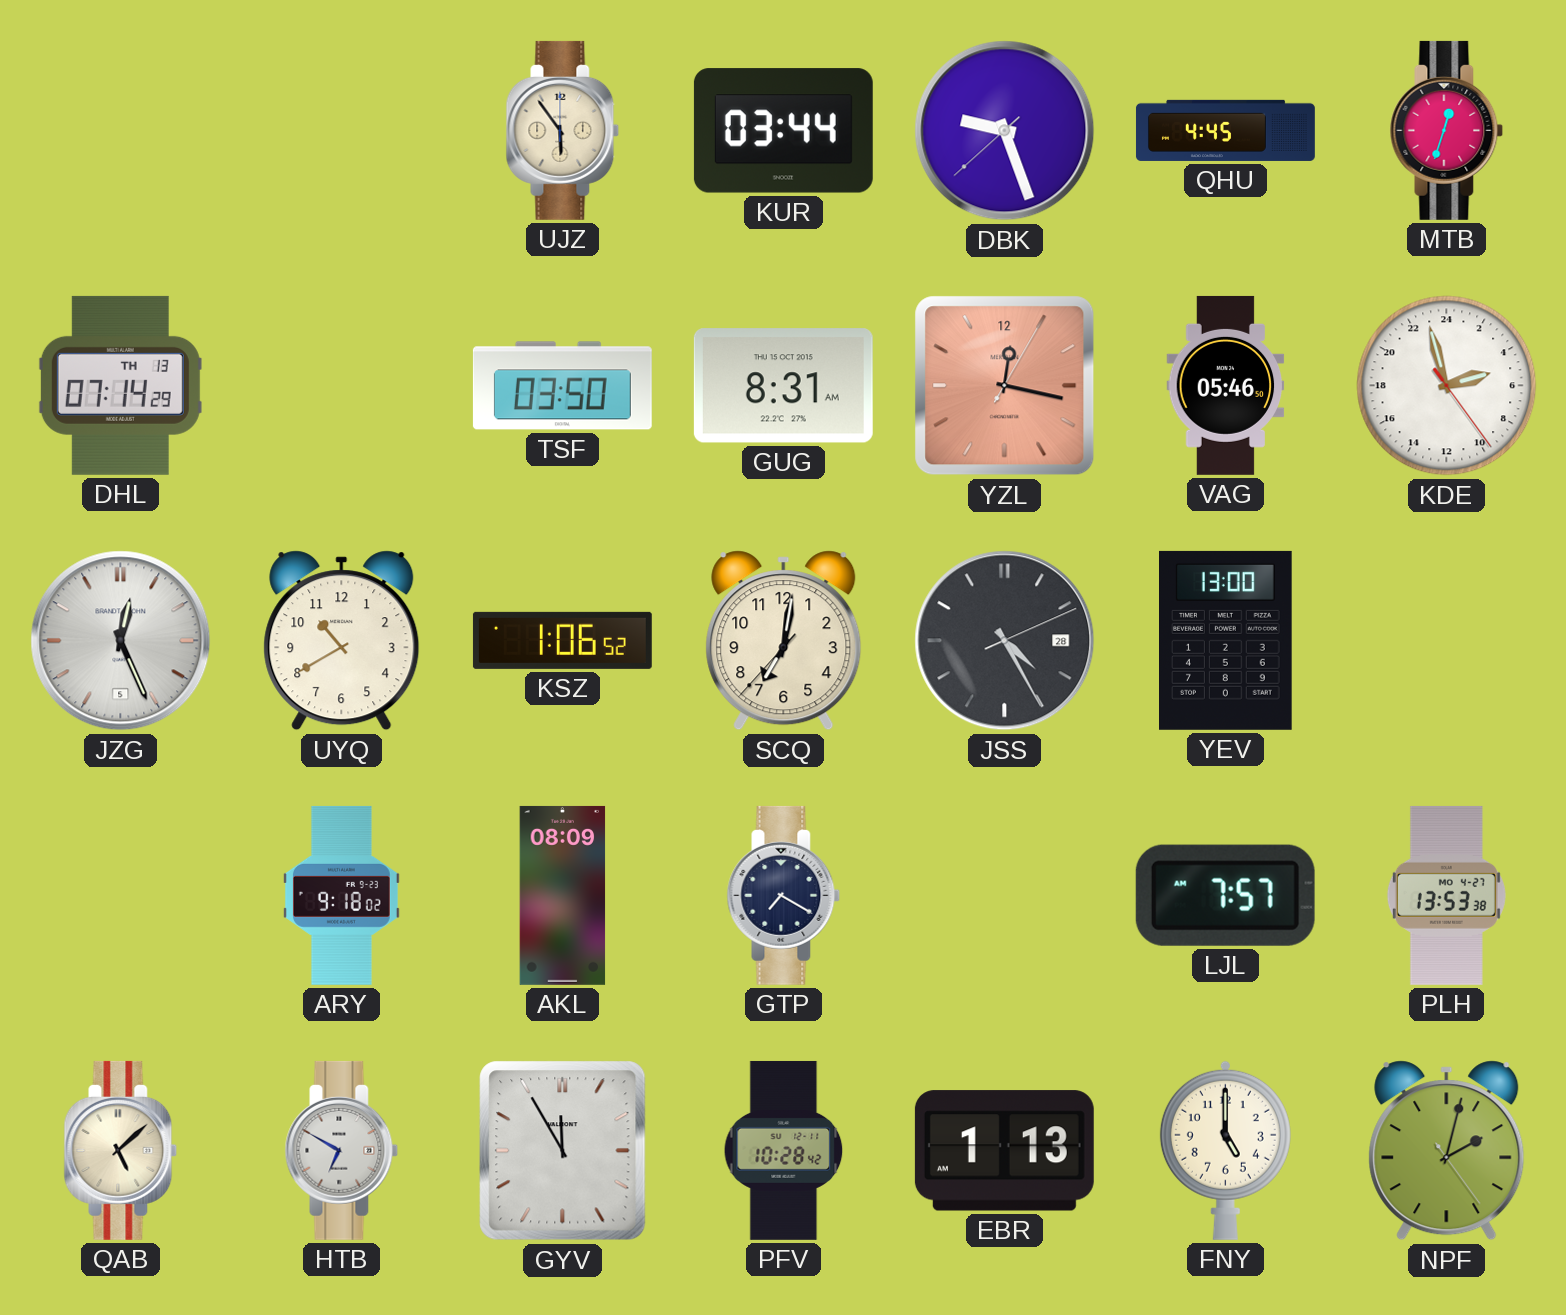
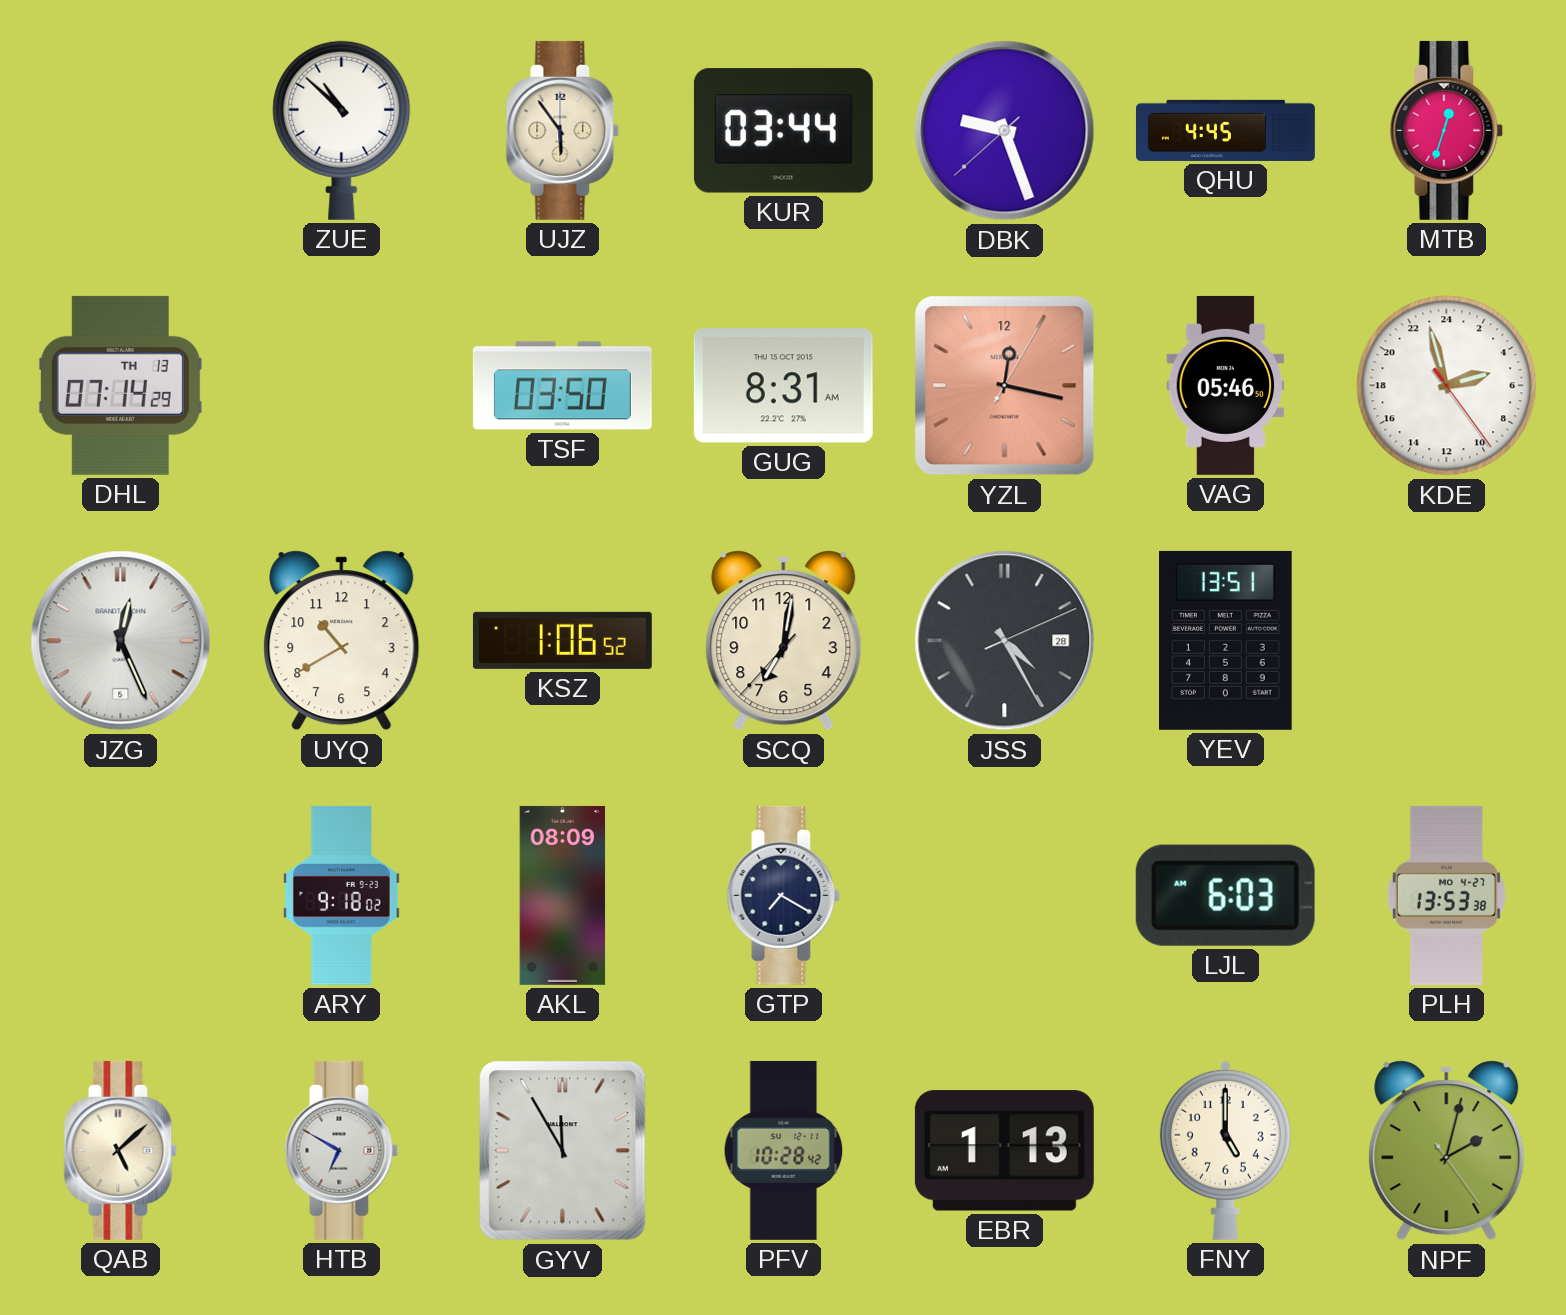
ZUE: none -> 10:52 (342, 130)
YEV: 13:00 -> 13:51 (1226, 640)
LJL: 7:57 -> 6:03 (1225, 895)
